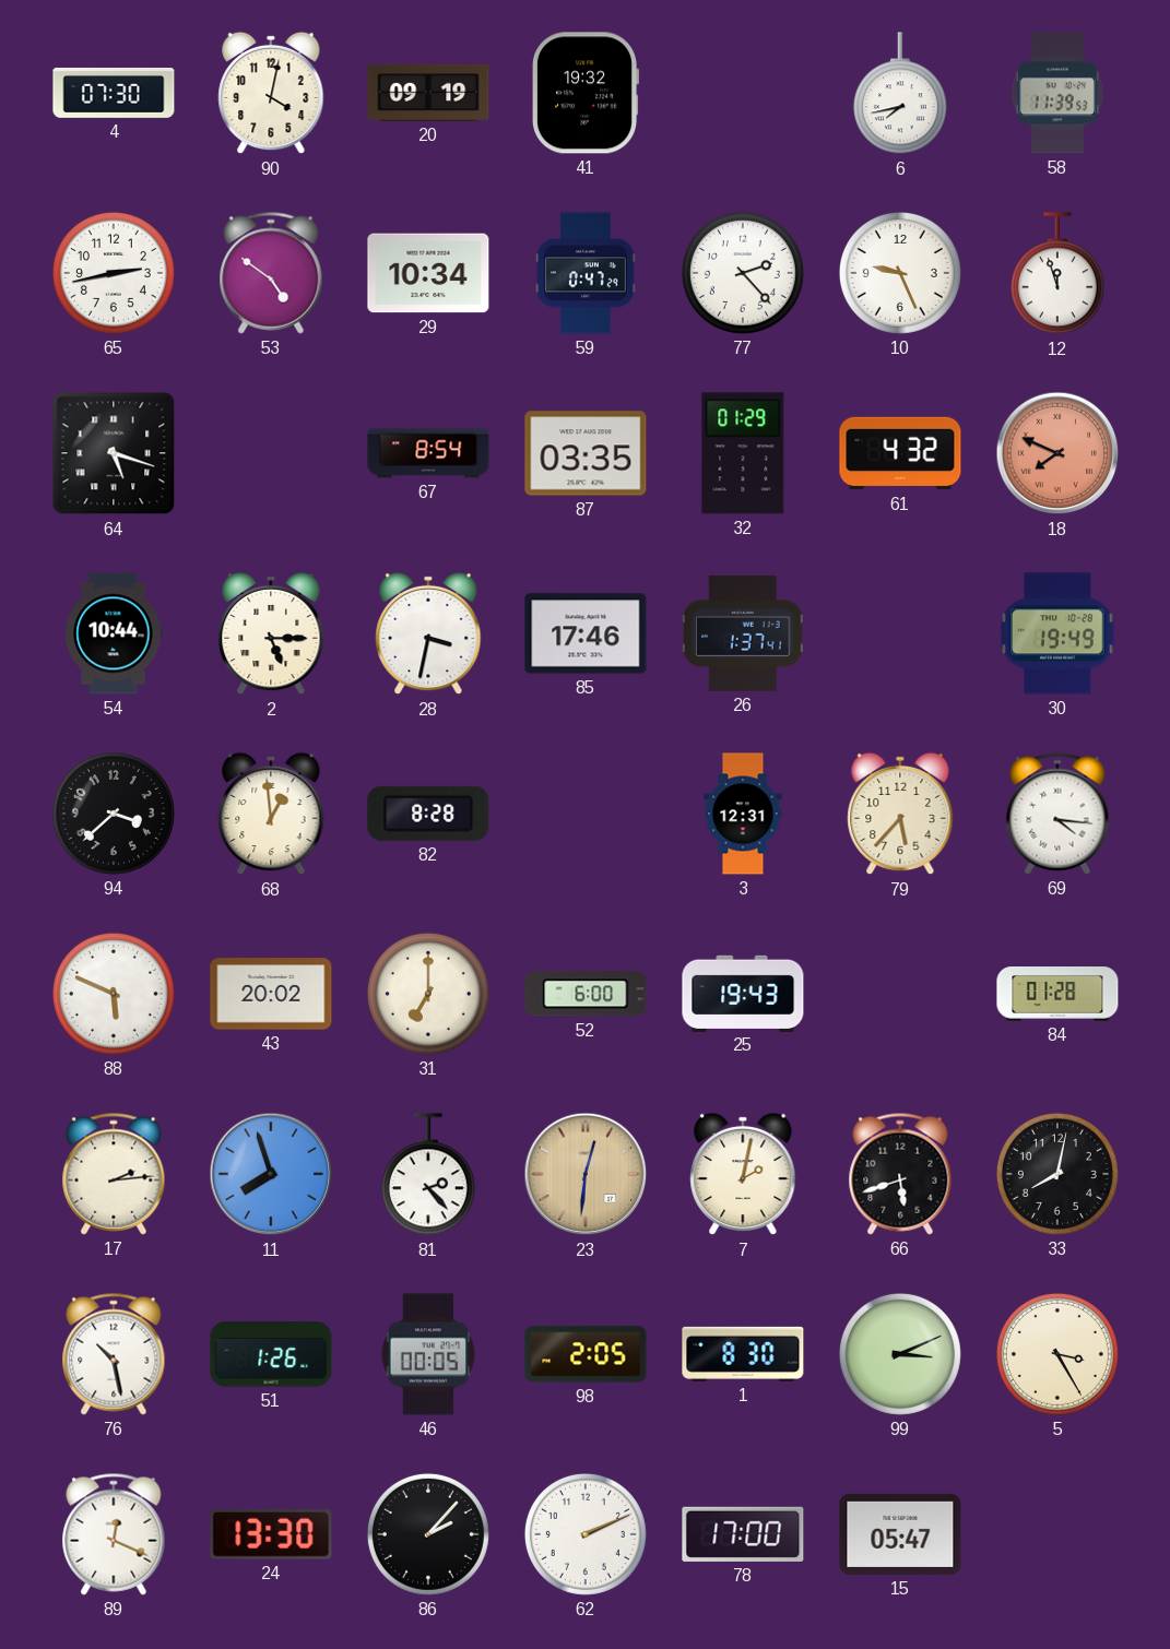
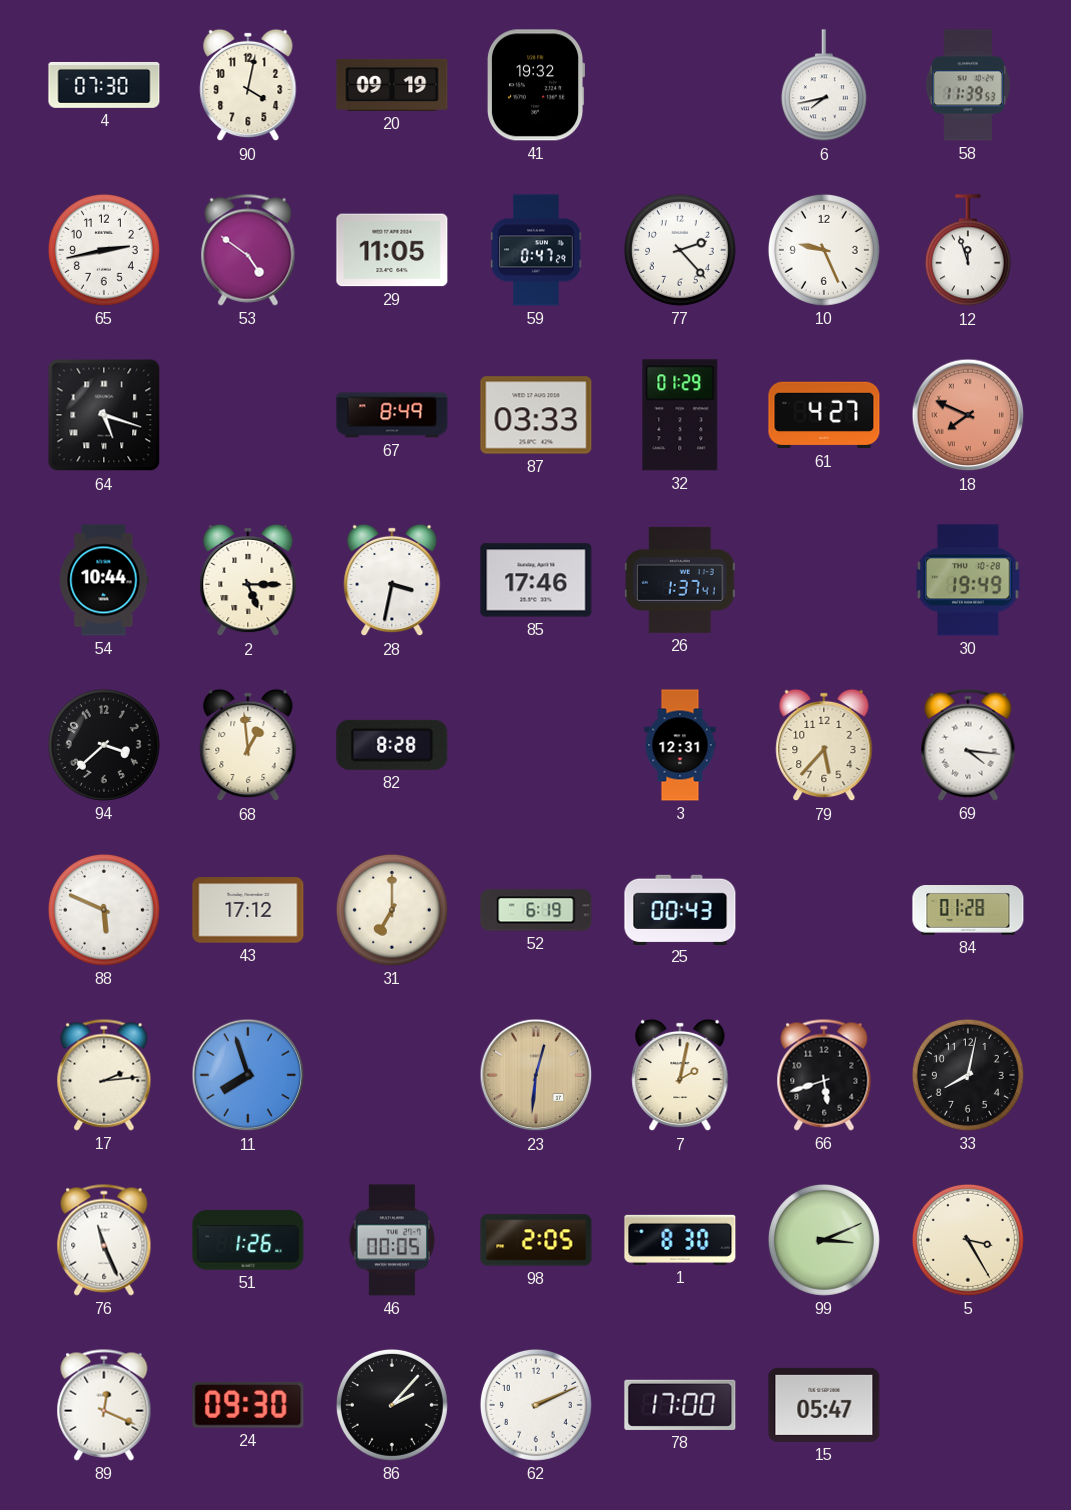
29: 10:34 -> 11:05 (392, 250)
67: 8:54 -> 8:49 (392, 415)
87: 03:35 -> 03:33 (536, 415)
61: 4:32 -> 4:27 (824, 415)
43: 20:02 -> 17:12 (248, 910)
52: 6:00 -> 6:19 (536, 910)
25: 19:43 -> 00:43 (680, 909)
81: 2:23 -> none (428, 1175)
76: 10:28 -> 11:26 (104, 1240)
24: 13:30 -> 09:30 (248, 1405)
